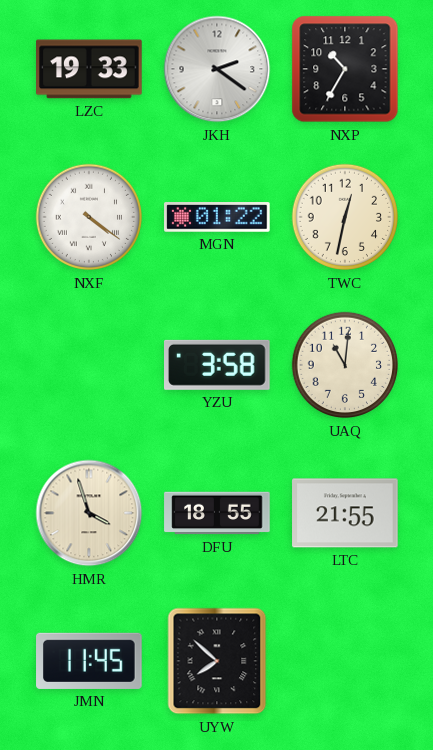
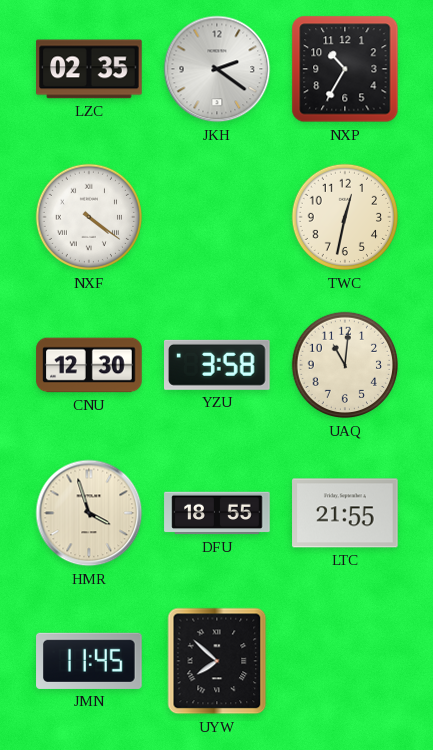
LZC: 19:33 -> 02:35 (89, 69)
MGN: 01:22 -> none (217, 217)
CNU: none -> 12:30 (89, 365)
